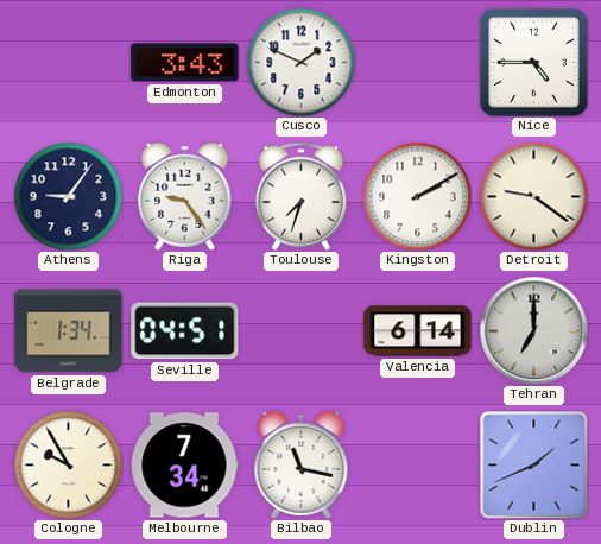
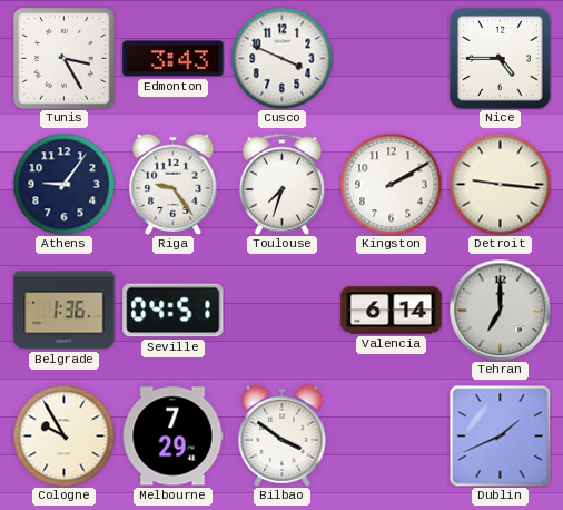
Tunis: none -> 3:25 (65, 59)
Cusco: 1:49 -> 3:49 (281, 58)
Detroit: 9:21 -> 9:16 (500, 184)
Belgrade: 1:34 -> 1:36 (65, 311)
Melbourne: 7:34 -> 7:29 (172, 437)
Bilbao: 11:17 -> 3:51 (283, 435)
